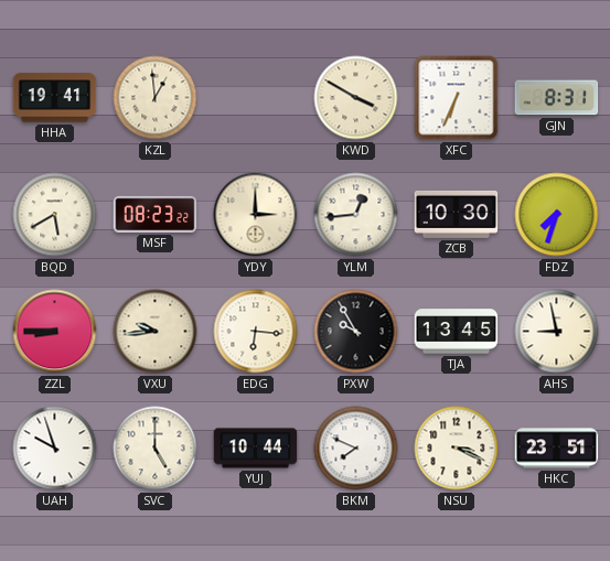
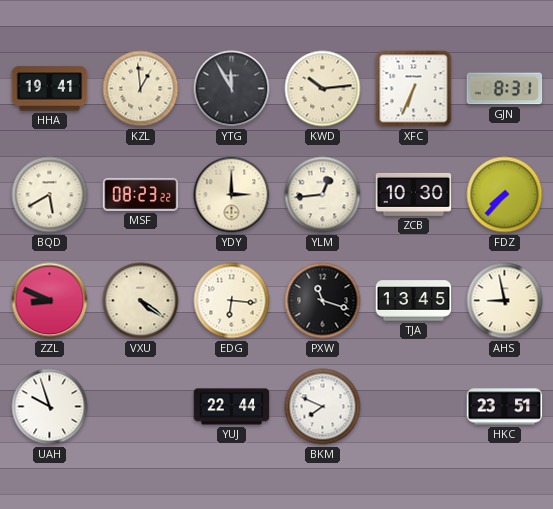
YTG: none -> 11:55 (232, 89)
KWD: 3:50 -> 10:14 (323, 89)
FDZ: 7:33 -> 7:37 (505, 195)
ZZL: 8:45 -> 8:49 (50, 301)
VXU: 9:44 -> 4:21 (141, 301)
PXW: 9:55 -> 11:18 (323, 301)
SVC: 5:00 -> none (156, 449)
YUJ: 10:44 -> 22:44 (232, 407)
NSU: 3:19 -> none (457, 449)
